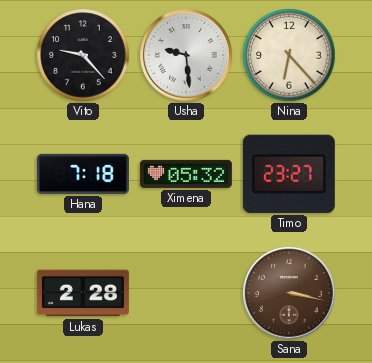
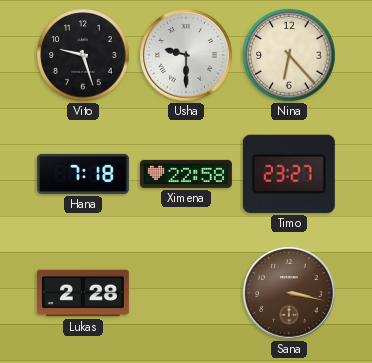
Vito: 9:23 -> 9:27 (83, 55)
Usha: 9:29 -> 9:30 (186, 55)
Ximena: 05:32 -> 22:58 (186, 174)
